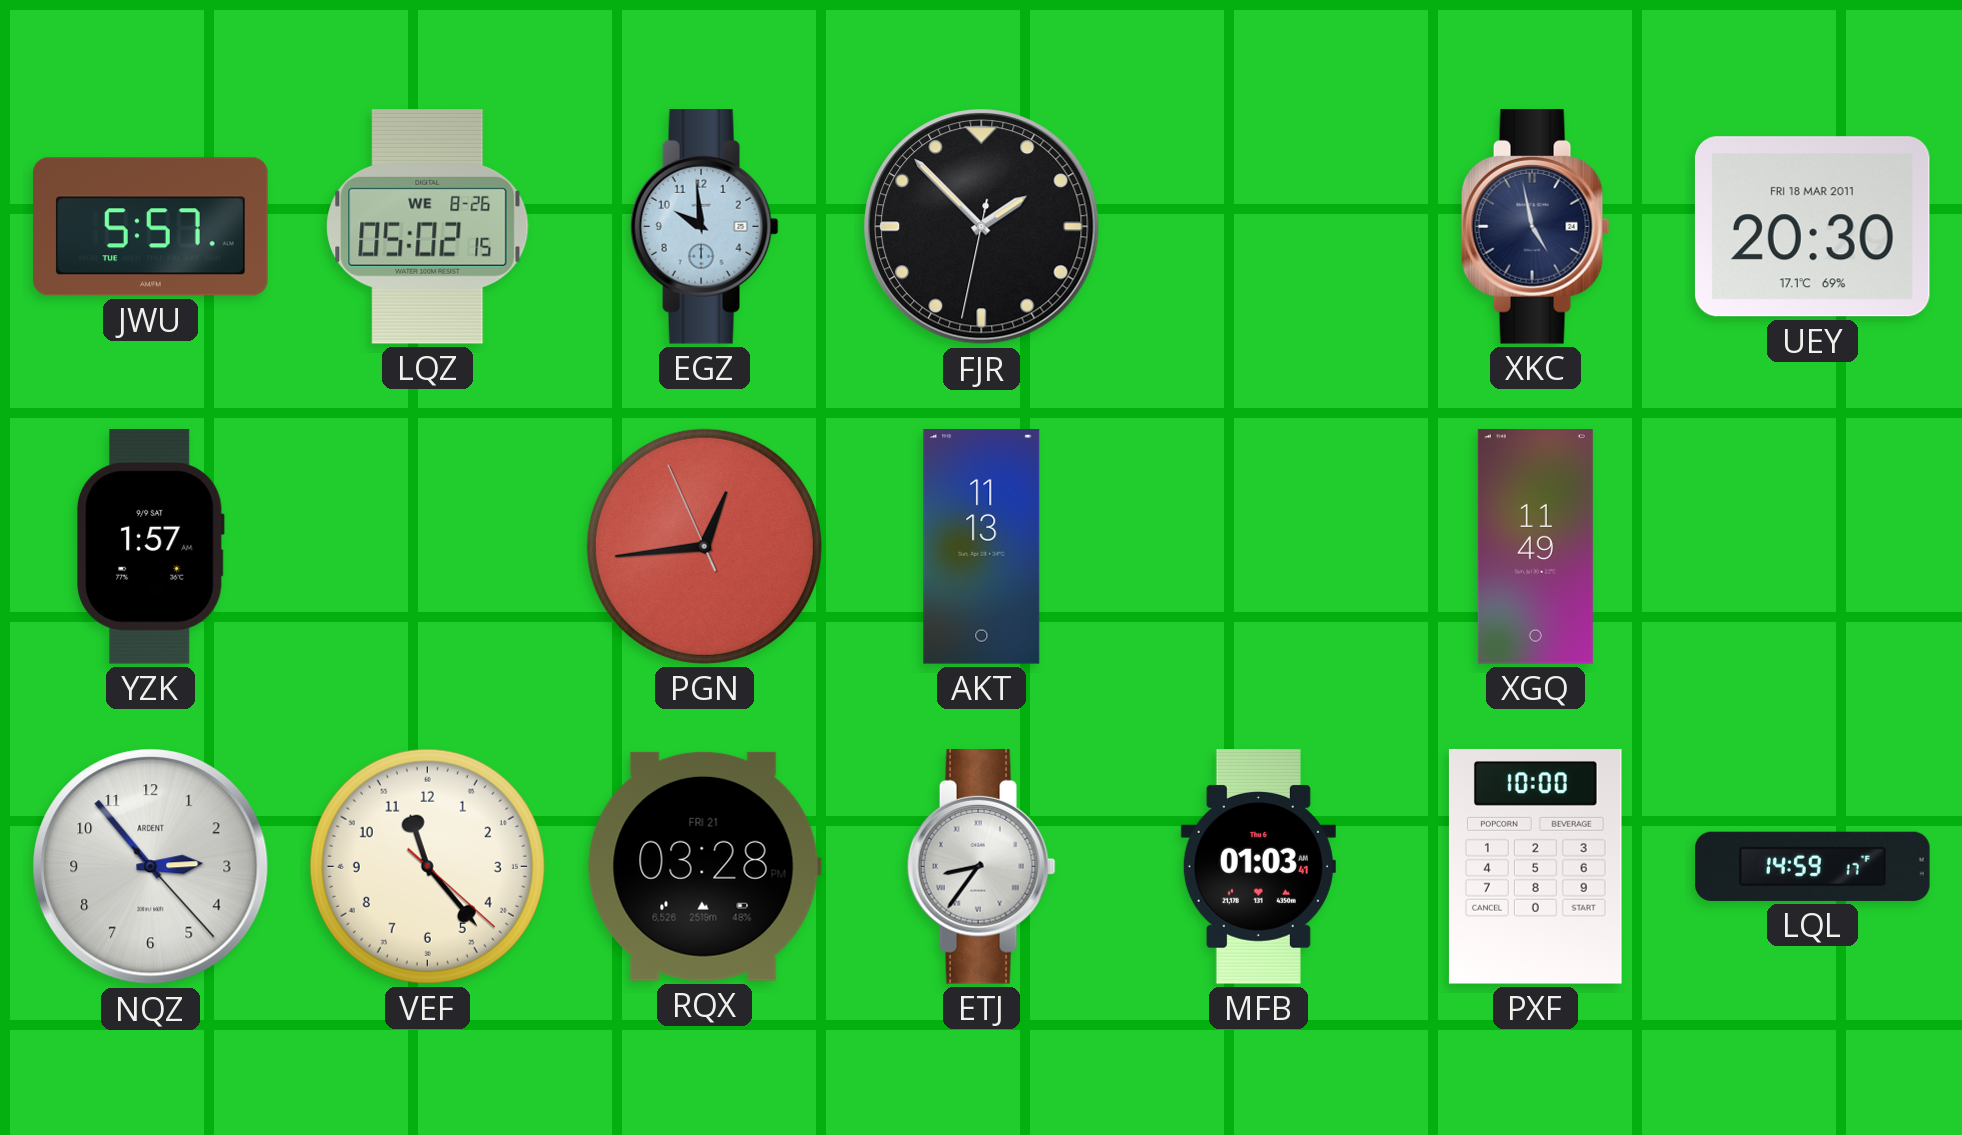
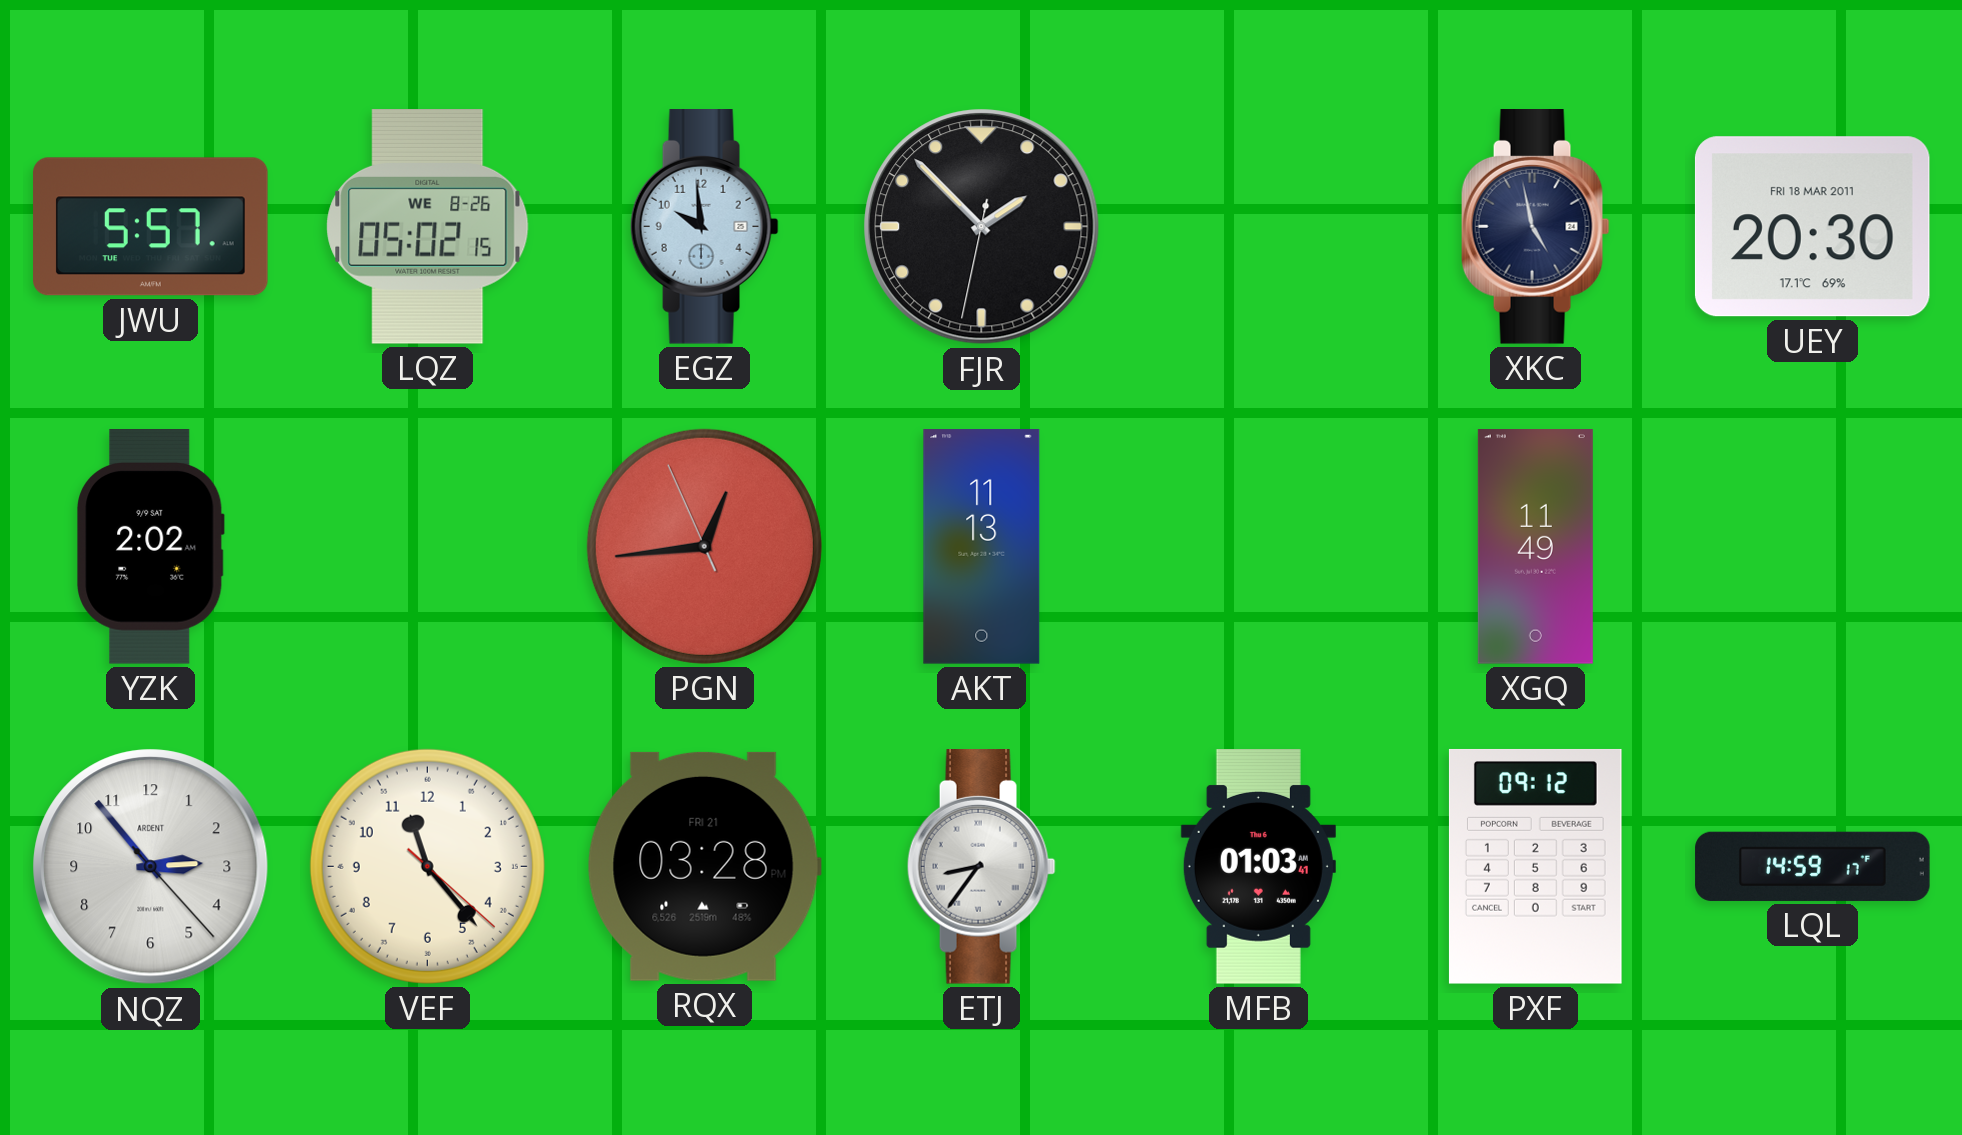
YZK: 1:57 -> 2:02 (151, 547)
PXF: 10:00 -> 09:12 (1535, 867)
